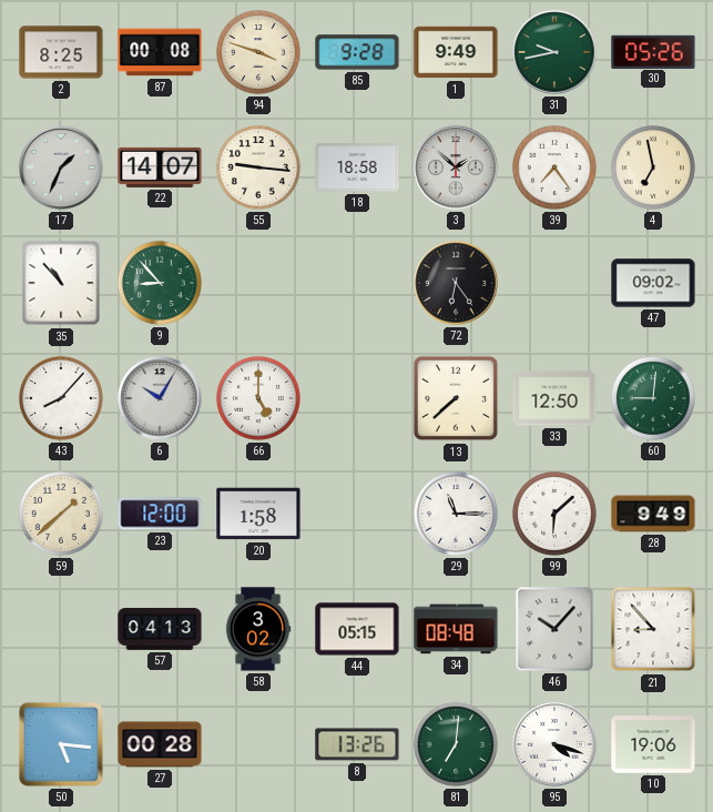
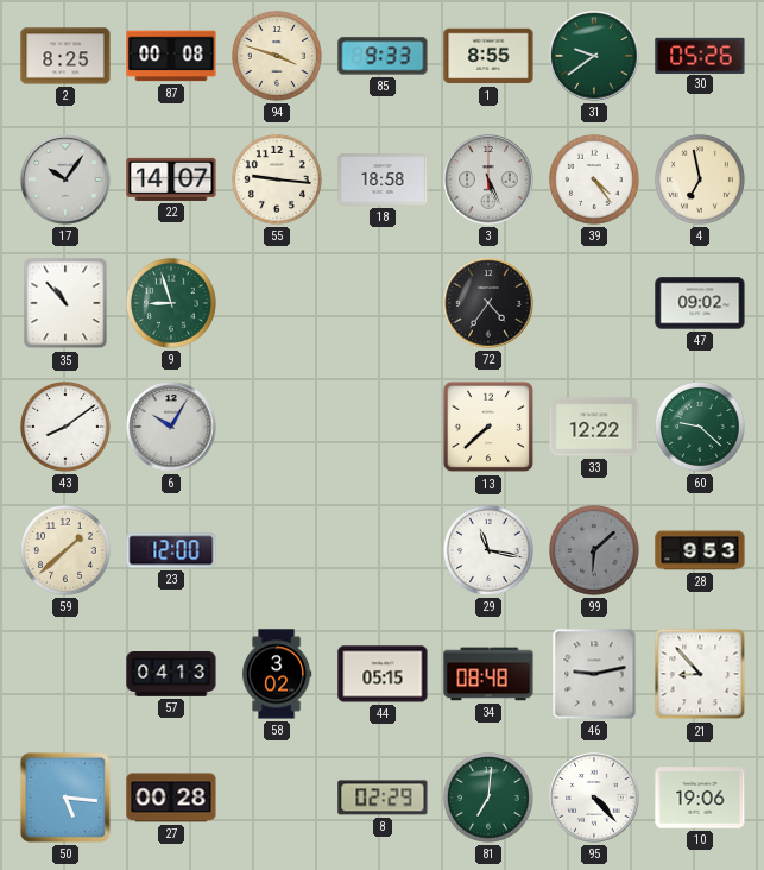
85: 9:28 -> 9:33 (383, 56)
1: 9:49 -> 8:55 (488, 56)
31: 9:43 -> 9:39 (594, 56)
17: 1:34 -> 10:06 (65, 179)
3: 1:52 -> 5:26 (488, 179)
39: 7:24 -> 4:24 (594, 179)
9: 8:53 -> 8:57 (171, 303)
72: 6:24 -> 4:36 (488, 303)
43: 8:07 -> 8:09 (65, 427)
66: 5:00 -> none (258, 398)
33: 12:50 -> 12:22 (594, 427)
60: 9:01 -> 9:22 (700, 427)
20: 1:58 -> none (258, 514)
29: 11:15 -> 11:17 (488, 550)
99 dial: white -> grey (594, 550)
28: 9:49 -> 9:53 (700, 550)
46: 10:07 -> 9:13 (594, 674)
8: 13:26 -> 02:29 (383, 798)
95: 4:18 -> 4:23 (594, 798)
